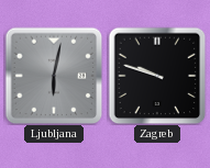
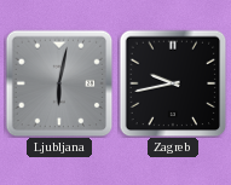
Zagreb: 9:48 -> 9:43 (173, 83)
